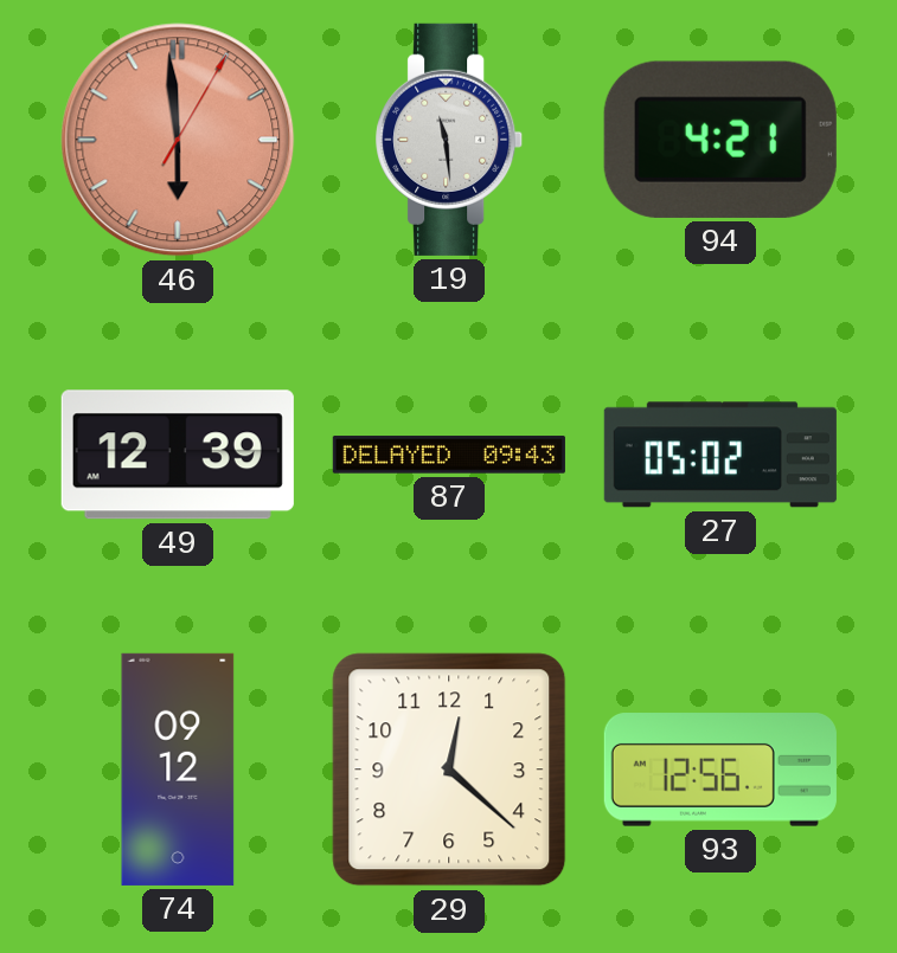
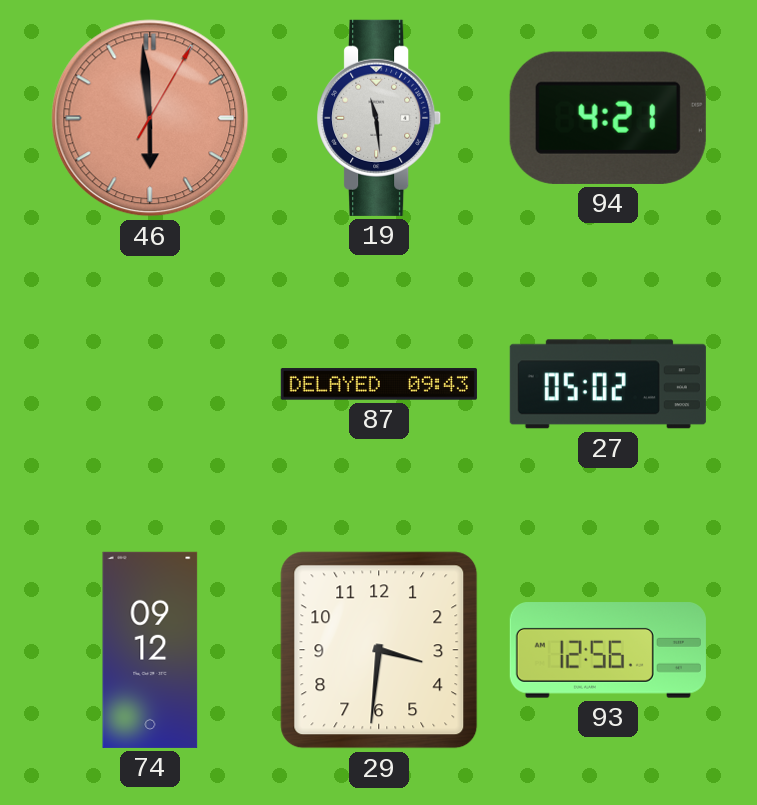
49: 12:39 -> none (178, 455)
29: 12:22 -> 3:31 (379, 650)
